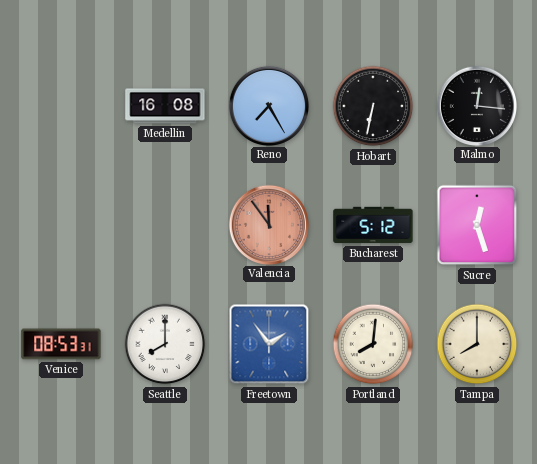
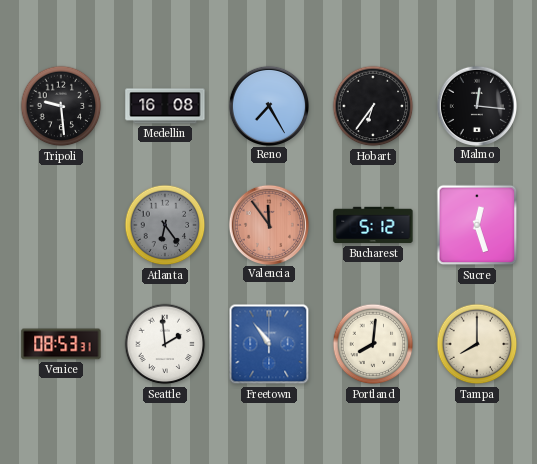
Tripoli: none -> 9:29 (61, 106)
Hobart: 6:32 -> 6:36 (373, 106)
Atlanta: none -> 6:24 (165, 225)
Seattle: 8:00 -> 1:59 (165, 344)
Freetown: 1:54 -> 10:54 (269, 344)
